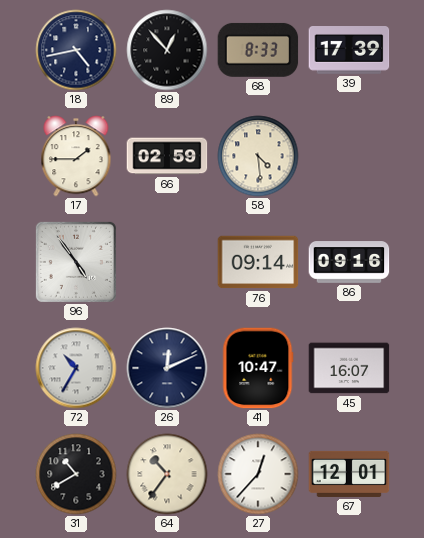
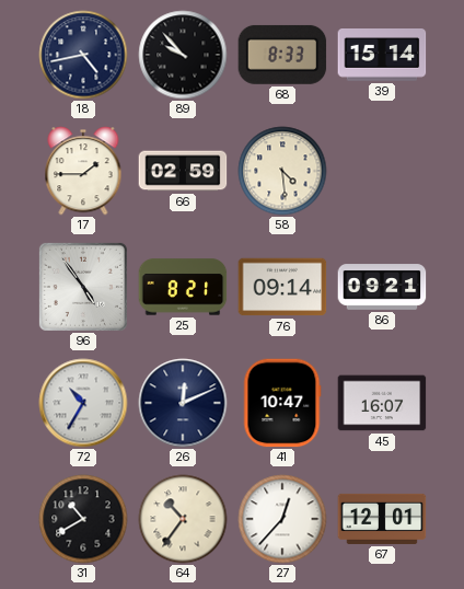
89: 12:53 -> 9:53 (183, 55)
39: 17:39 -> 15:14 (382, 56)
25: none -> 8:21 (183, 287)
86: 09:16 -> 09:21 (382, 287)
